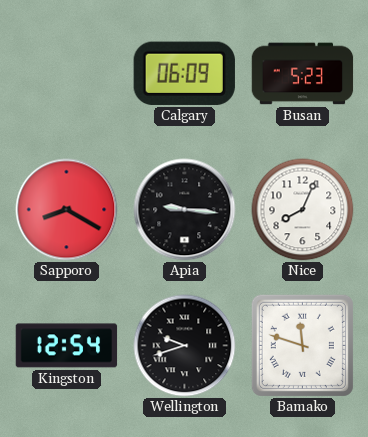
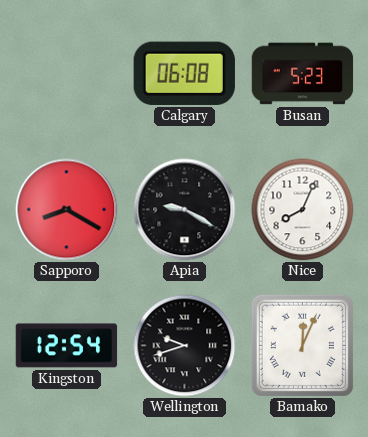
Calgary: 06:09 -> 06:08 (184, 73)
Apia: 9:16 -> 9:20 (185, 210)
Bamako: 11:48 -> 12:04 (302, 345)
